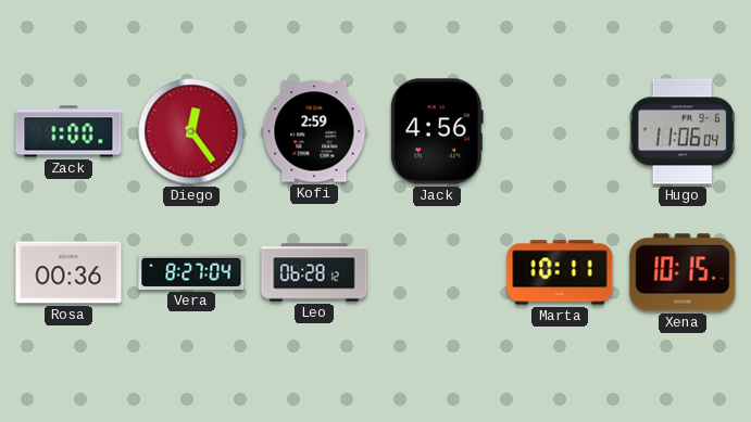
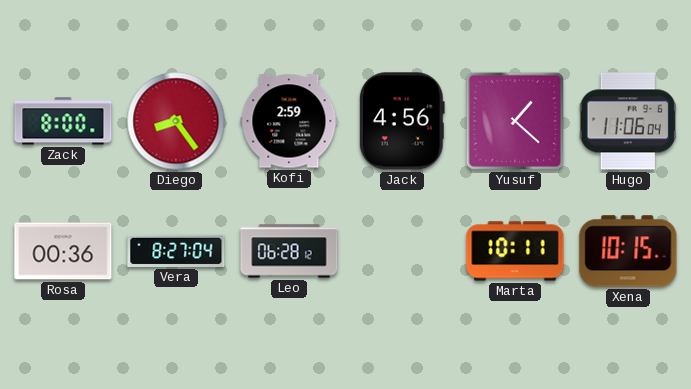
Zack: 1:00 -> 8:00 (63, 121)
Diego: 12:24 -> 8:24 (176, 121)
Yusuf: none -> 1:22 (515, 121)
